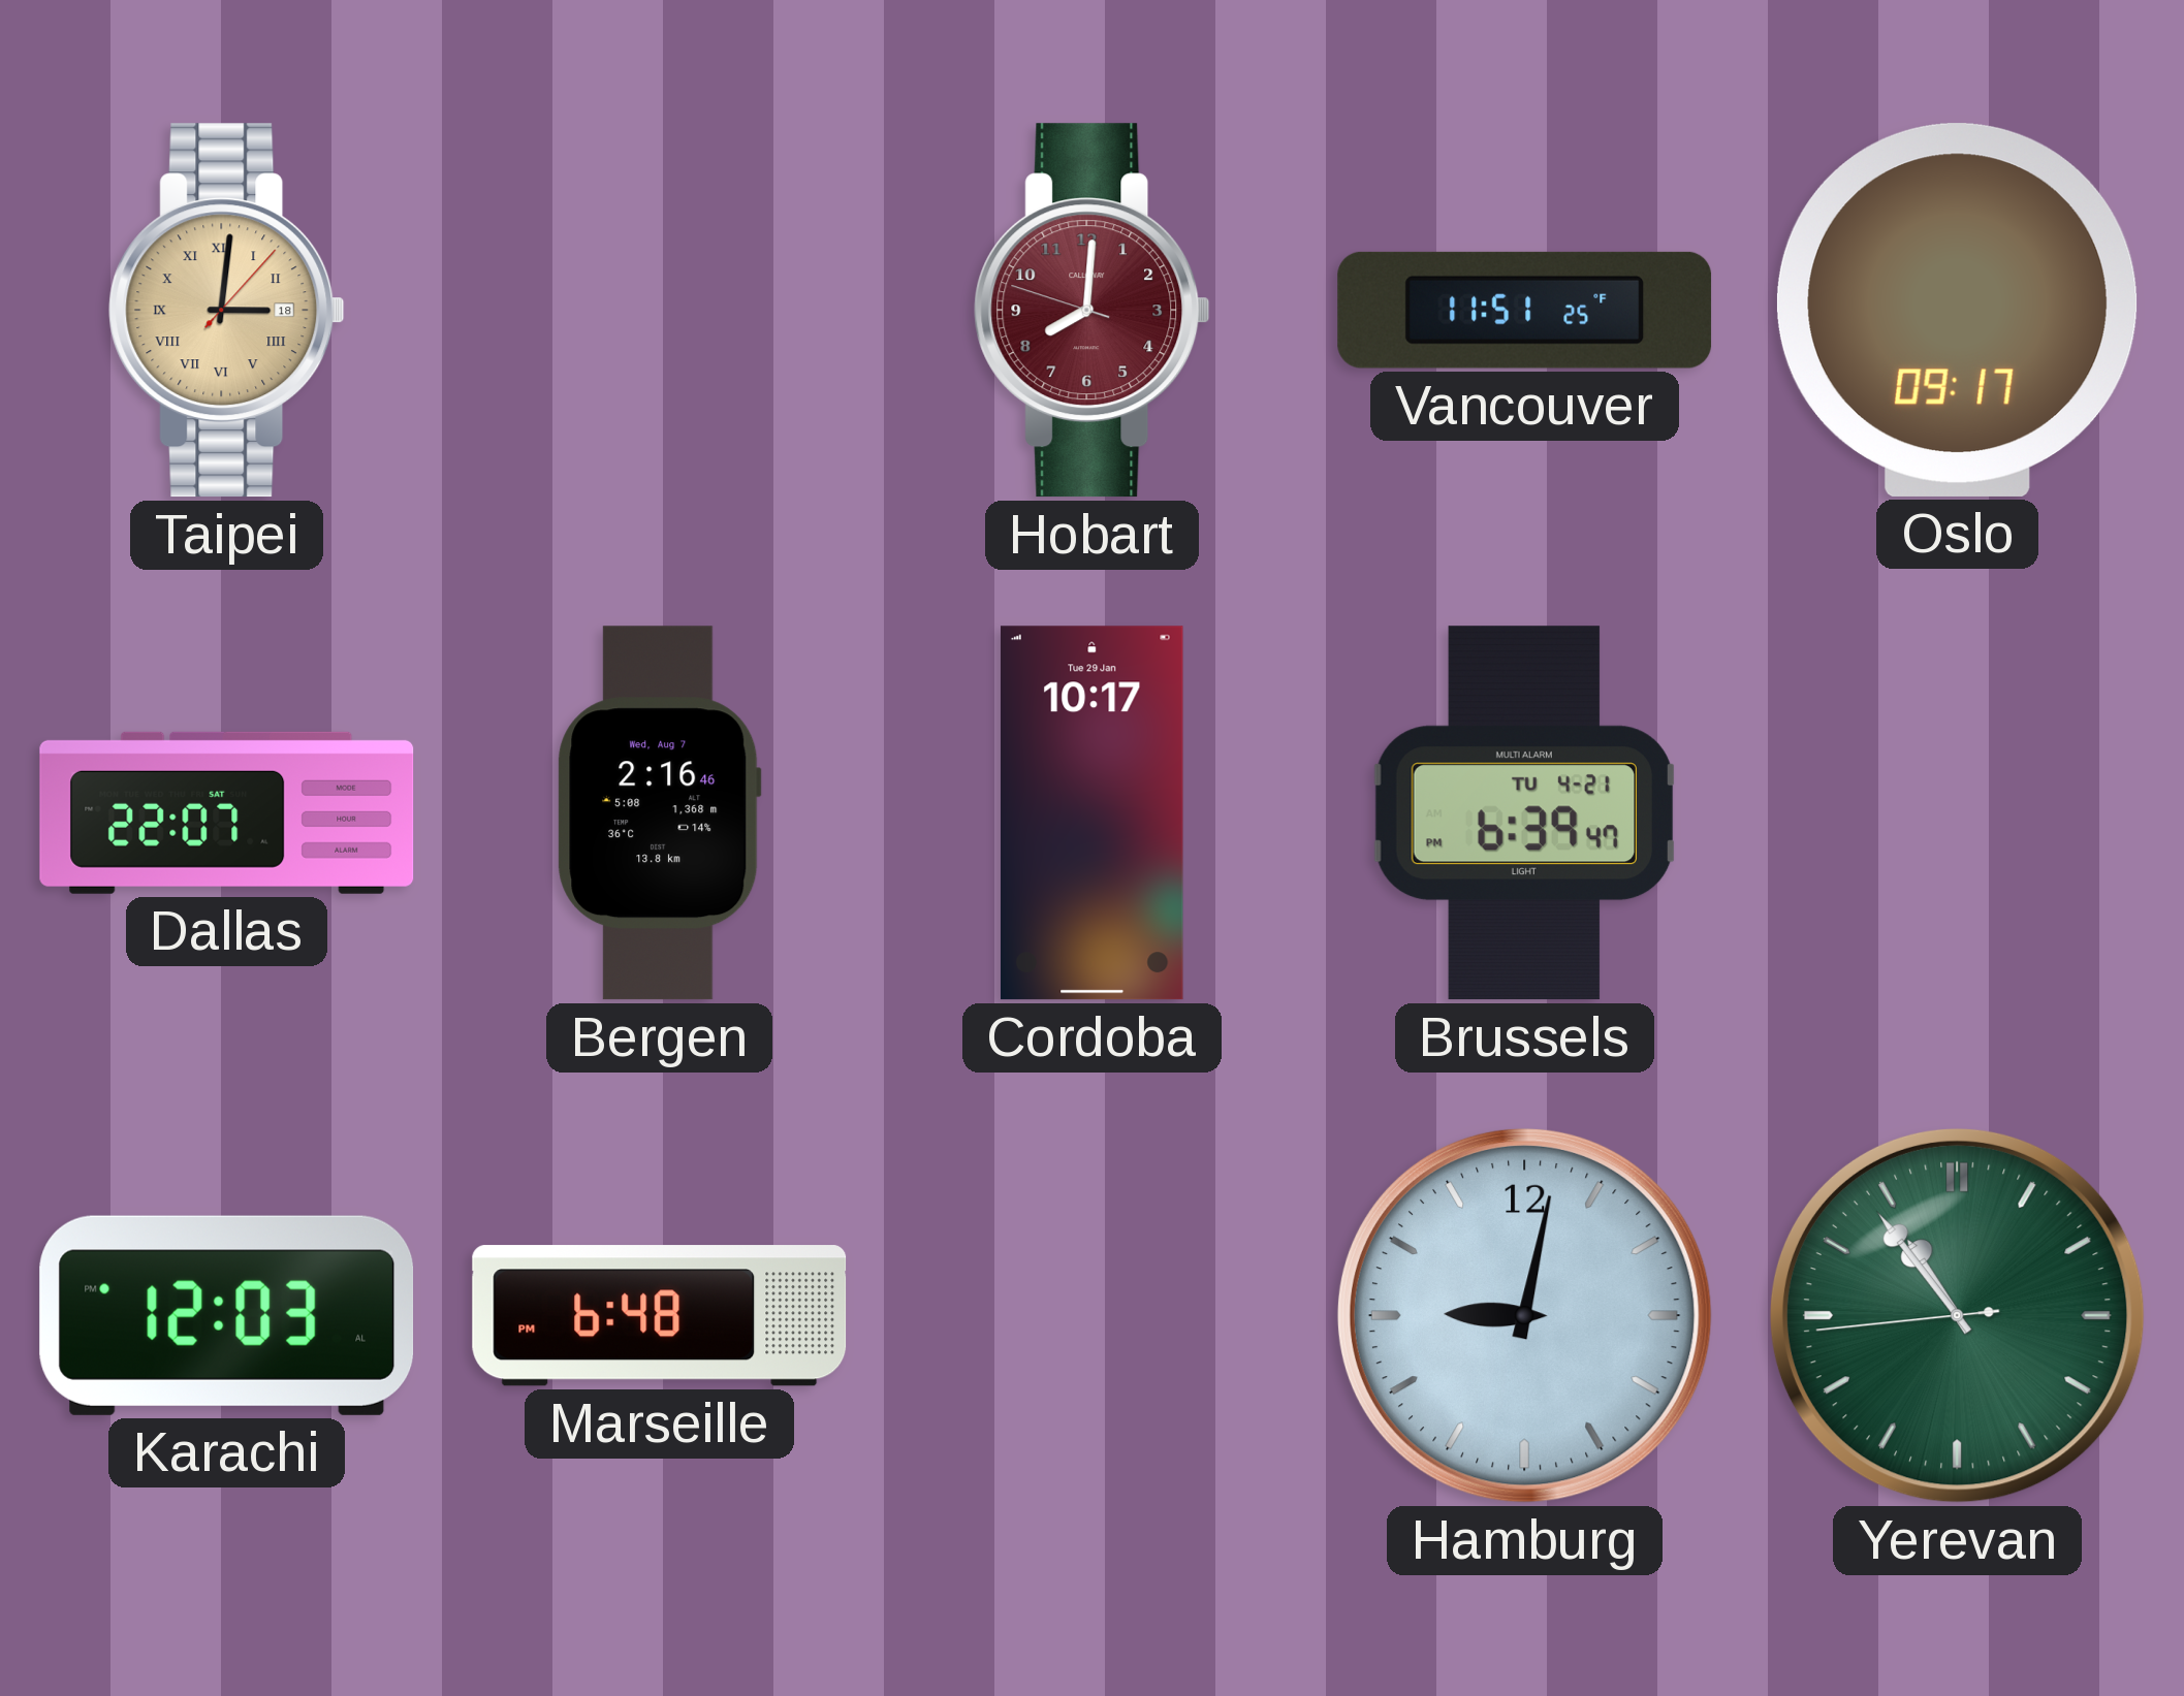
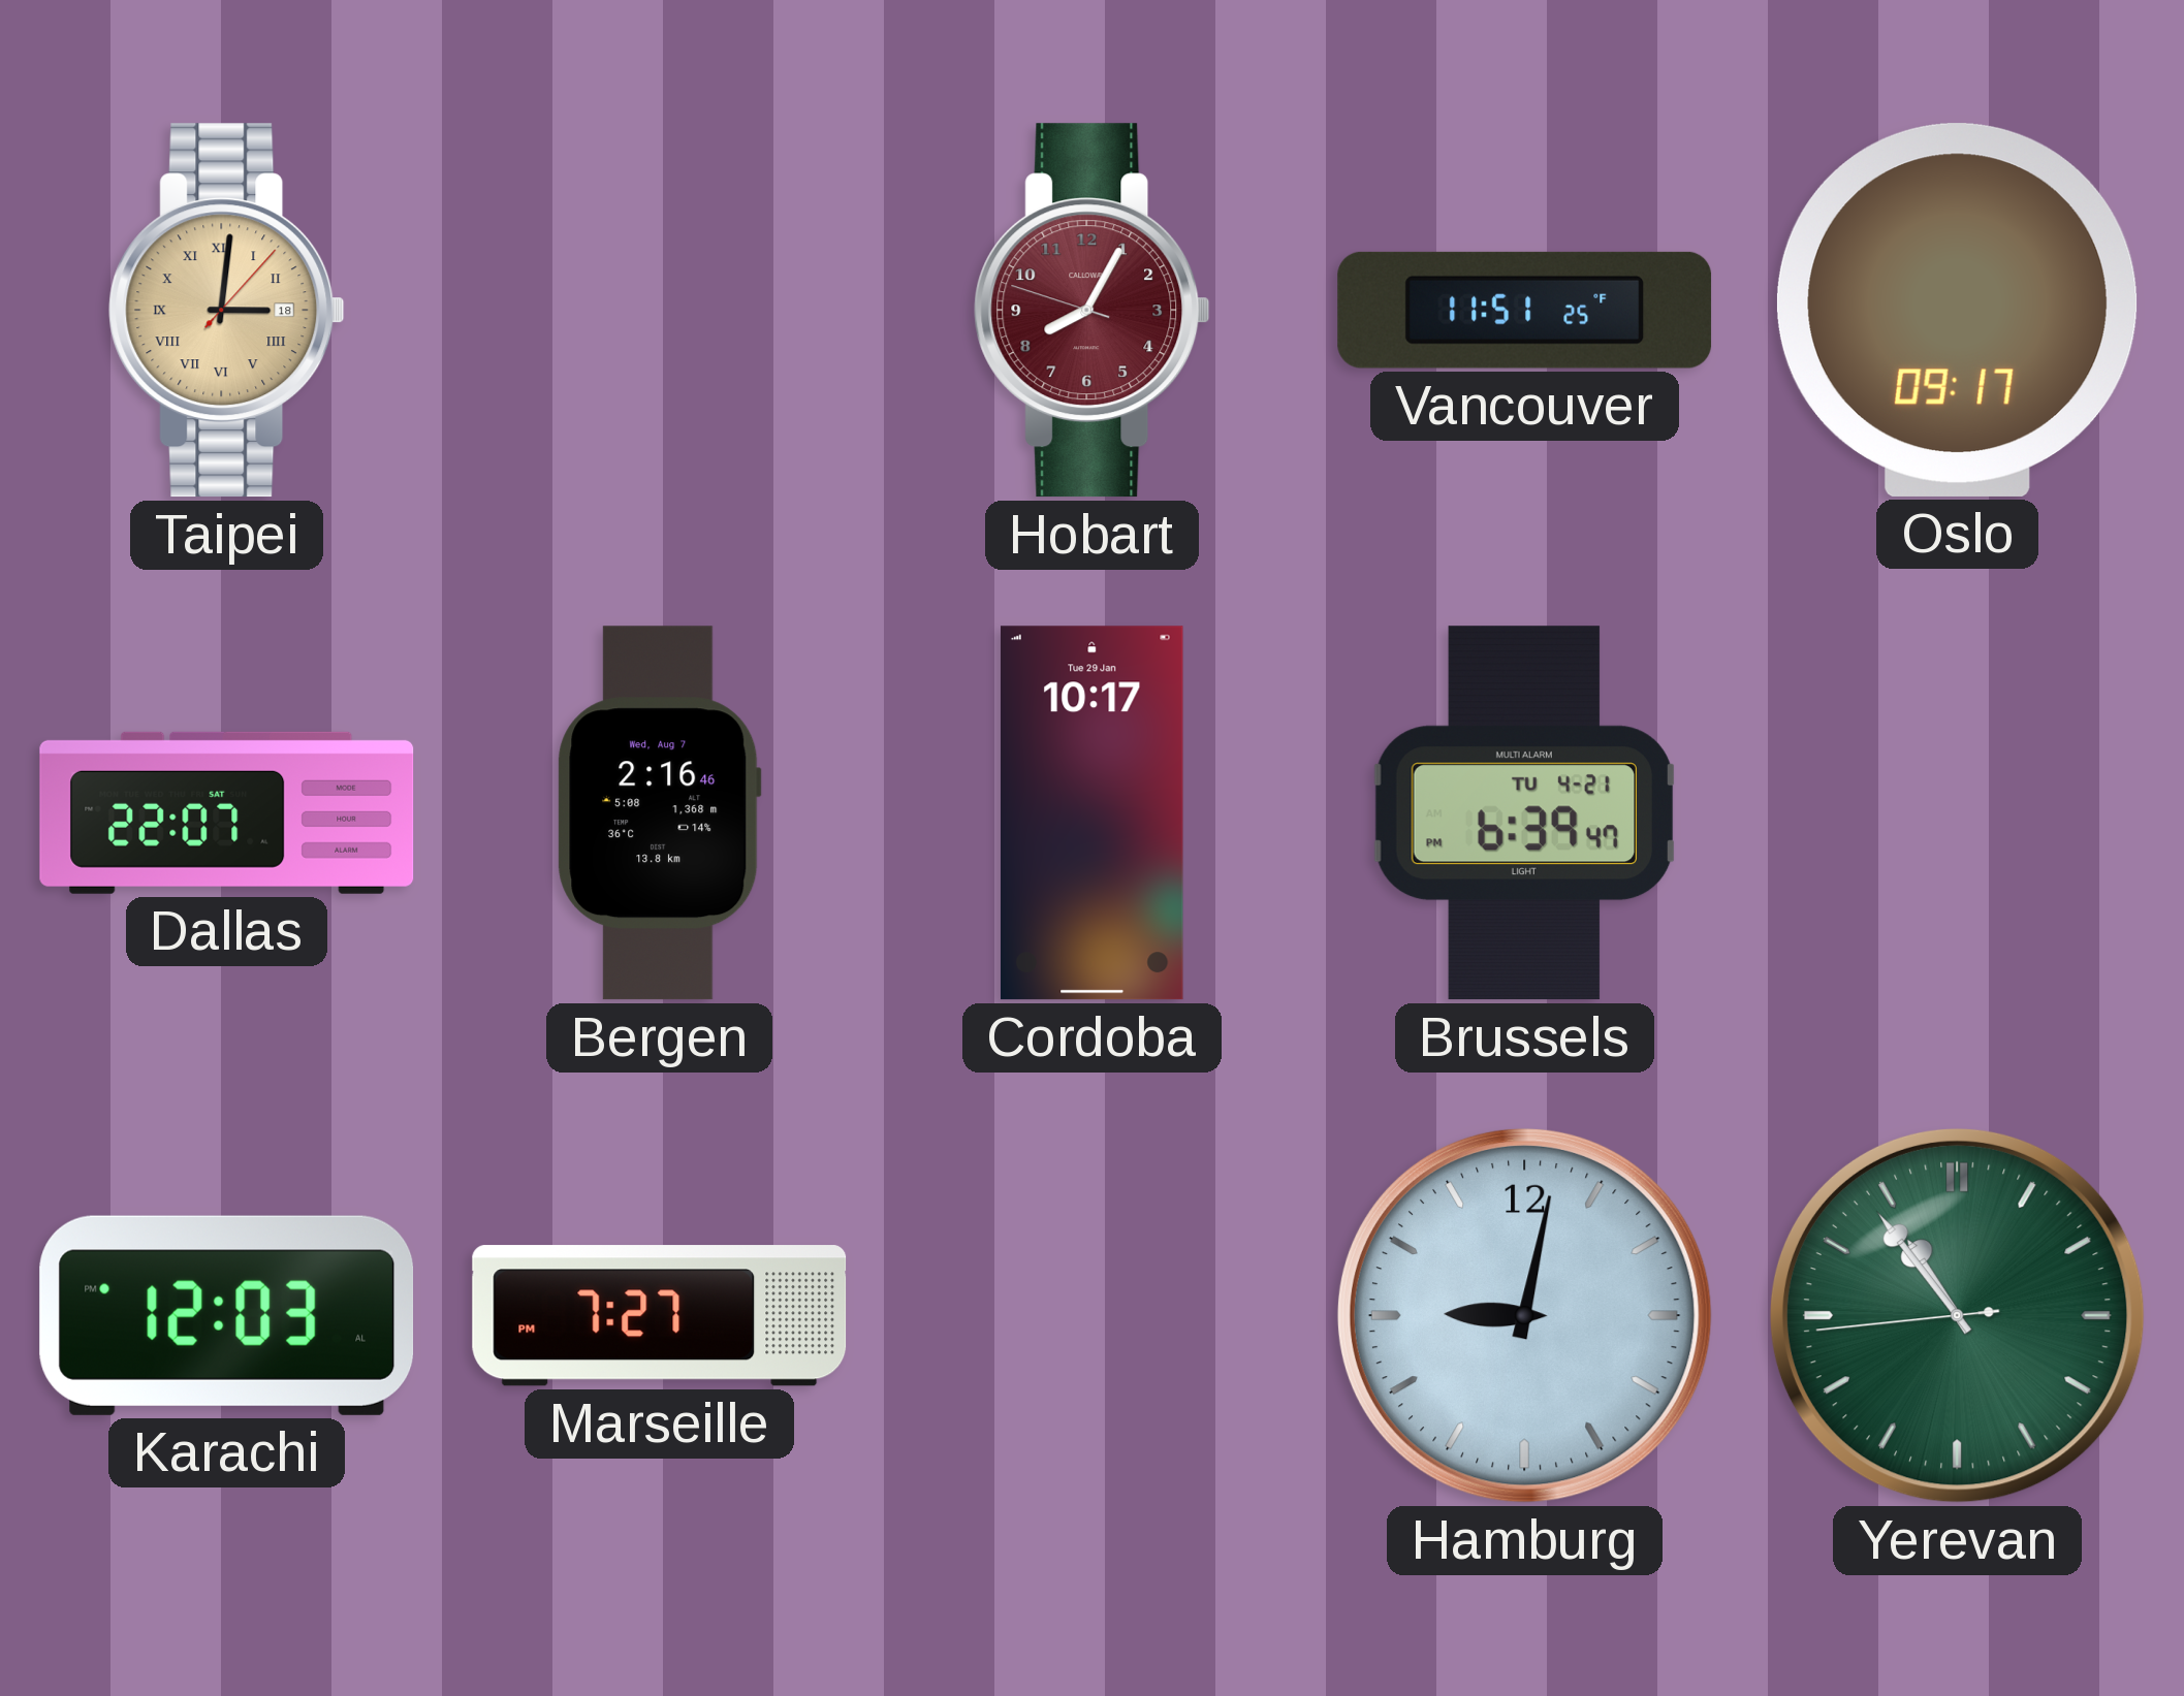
Hobart: 8:00 -> 8:04 (1093, 311)
Marseille: 6:48 -> 7:27 (660, 1316)
